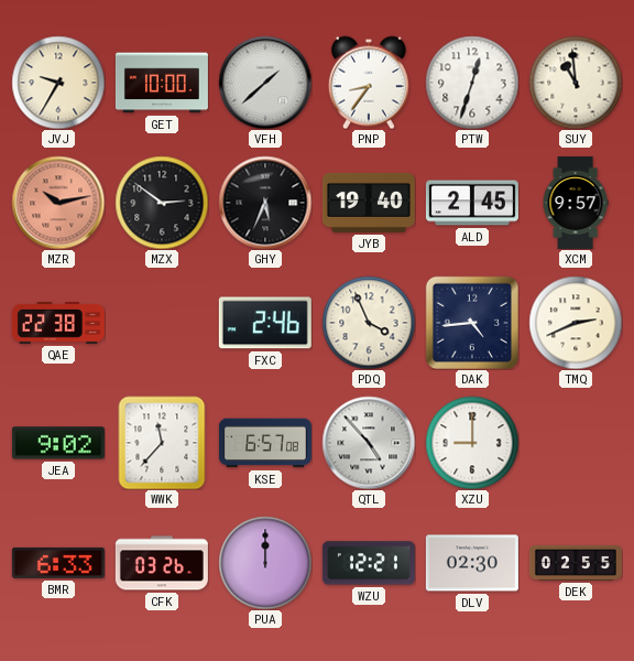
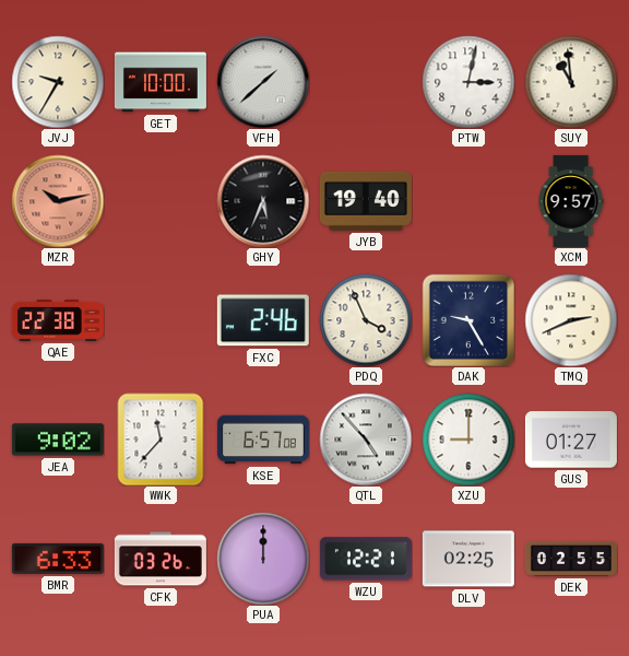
PNP: 8:36 -> none (369, 83)
PTW: 12:33 -> 3:02 (468, 82)
MZX: 2:51 -> none (162, 203)
ALD: 2:45 -> none (472, 203)
DAK: 4:44 -> 9:25 (468, 320)
GUS: none -> 01:27 (571, 440)
DLV: 02:30 -> 02:25 (468, 559)
